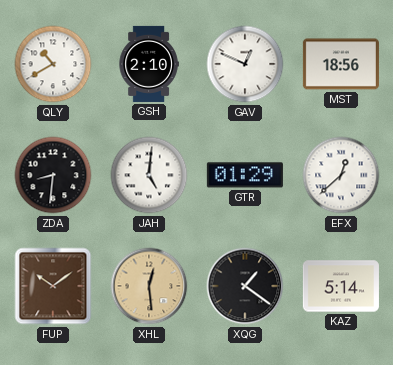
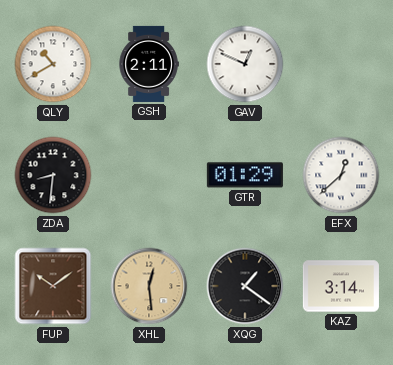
GSH: 2:10 -> 2:11 (149, 64)
MST: 18:56 -> none (341, 64)
JAH: 5:01 -> none (149, 175)
KAZ: 5:14 -> 3:14 (341, 286)
